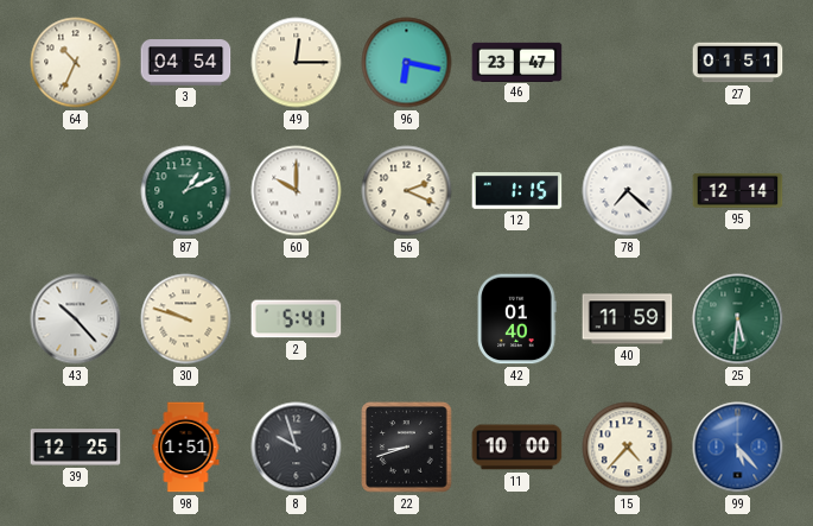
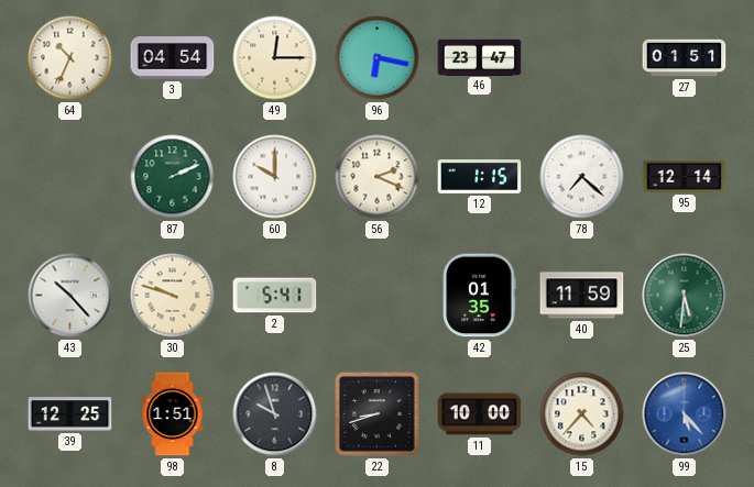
87: 1:11 -> 2:11 (173, 177)
42: 01:40 -> 01:35 (479, 296)
